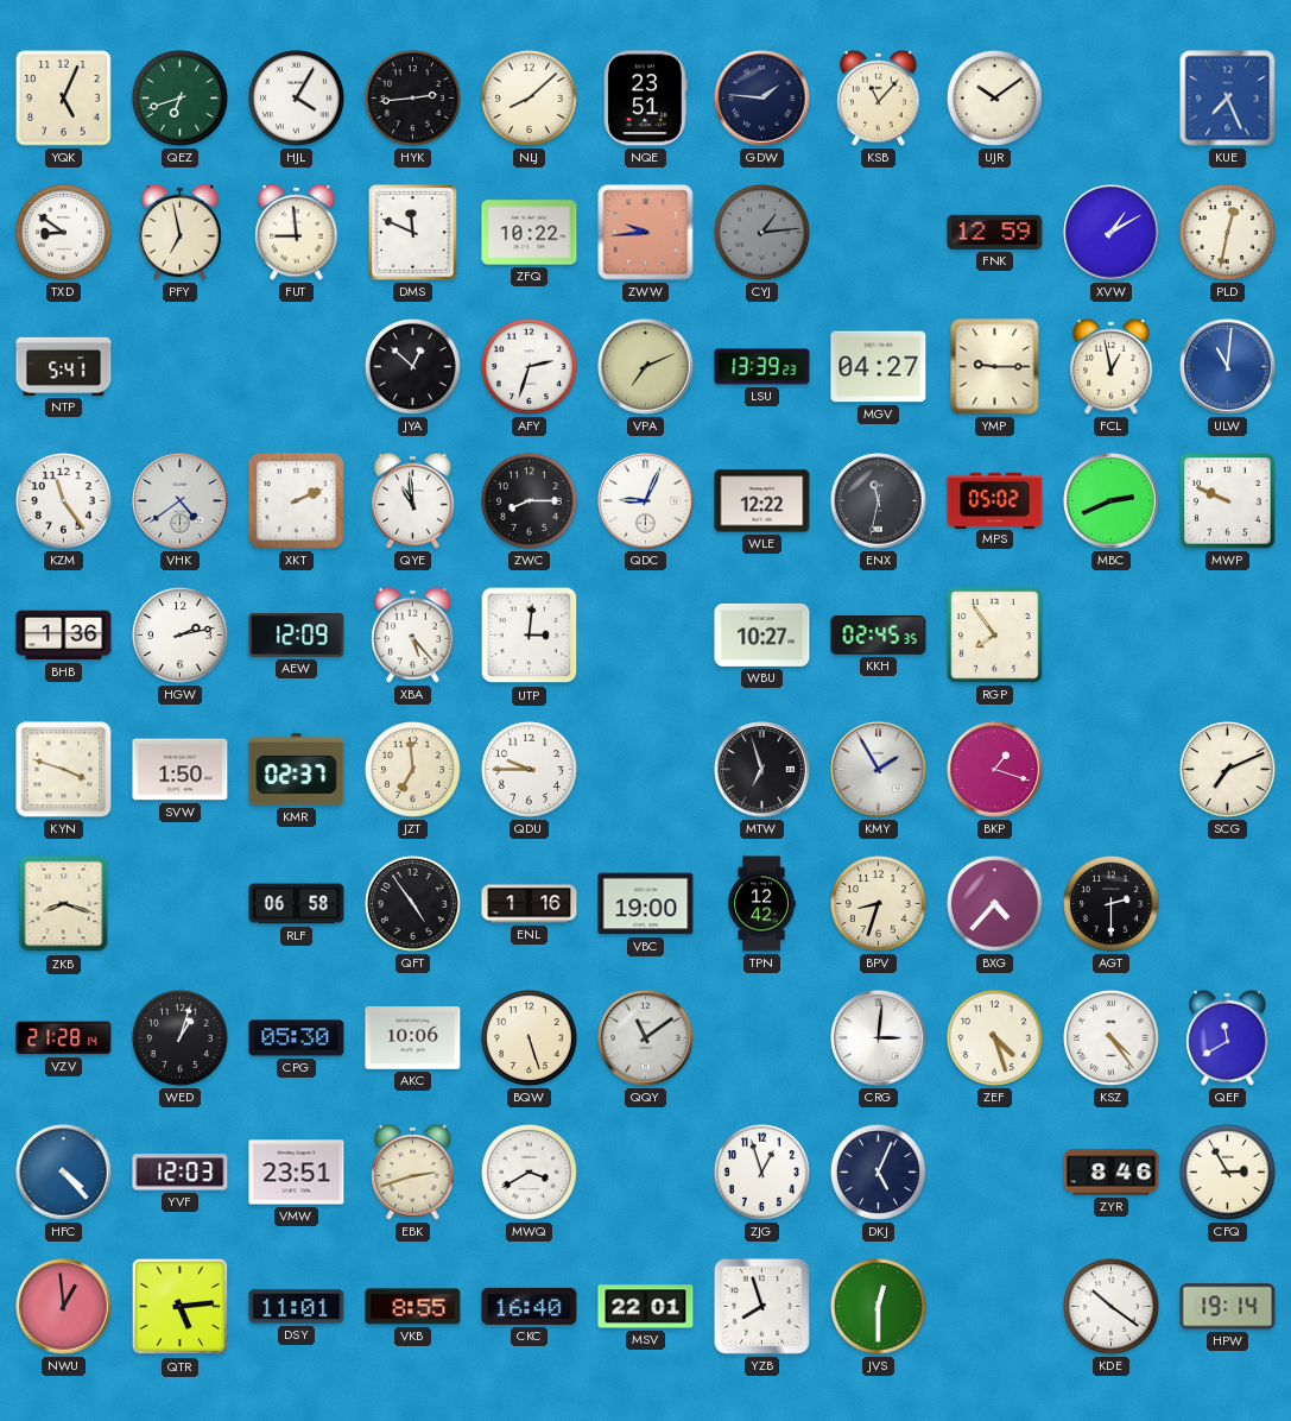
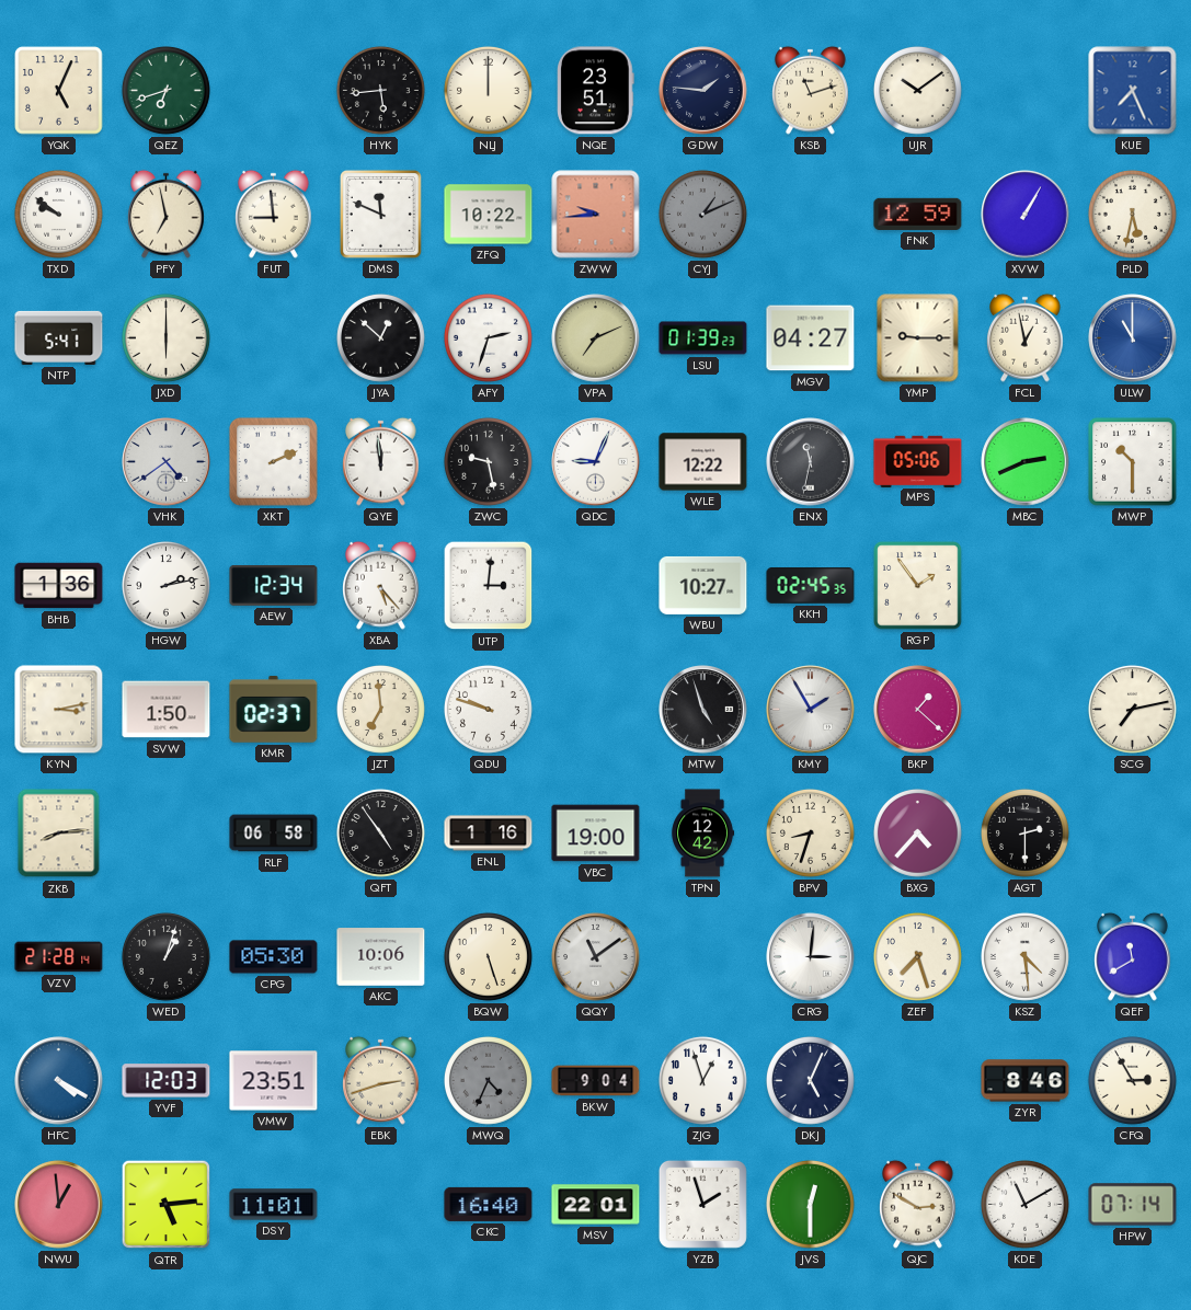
HJL: 4:05 -> none (296, 97)
HYK: 2:44 -> 5:44 (380, 90)
NLJ: 8:08 -> 12:00 (488, 90)
KSB: 11:07 -> 11:12 (811, 90)
TXD: 8:51 -> 9:51 (58, 214)
CYJ: 1:14 -> 1:11 (702, 214)
XVW: 1:10 -> 1:05 (1026, 215)
PLD: 12:32 -> 5:32 (1132, 214)
JXD: none -> 6:00 (165, 337)
LSU: 13:39 -> 01:39 (703, 338)
ULW: 11:01 -> 11:00 (1133, 338)
KZM: 11:24 -> none (63, 500)
QYE: 10:59 -> 11:59 (381, 461)
ZWC: 8:15 -> 9:28 (488, 461)
MPS: 05:02 -> 05:06 (918, 461)
MWP: 9:49 -> 10:30 (1133, 462)
AEW: 12:09 -> 12:34 (274, 586)
RGP: 7:54 -> 1:54 (918, 586)
KYN: 3:48 -> 3:13 (59, 710)
QDU: 9:45 -> 9:48 (488, 709)
MTW: 6:57 -> 4:57 (703, 710)
BKP: 1:18 -> 1:22 (918, 710)
SCG: 7:11 -> 7:13 (1132, 709)
ZKB: 8:18 -> 8:14 (59, 834)
ZEF: 4:27 -> 7:27 (917, 956)
KSZ: 4:24 -> 4:29 (1024, 956)
HFC: 4:23 -> 4:20 (59, 1081)
MWQ: 3:40 -> 4:34 (488, 1080)
MWQ dial: white -> grey (488, 1080)
BKW: none -> 9:04 (596, 1081)
VKB: 8:55 -> none (413, 1307)
YZB: 7:57 -> 1:57 (702, 1204)
QJC: none -> 2:50 (918, 1204)
KDE: 10:21 -> 11:10 (1024, 1204)
HPW: 19:14 -> 07:14 (1133, 1205)
